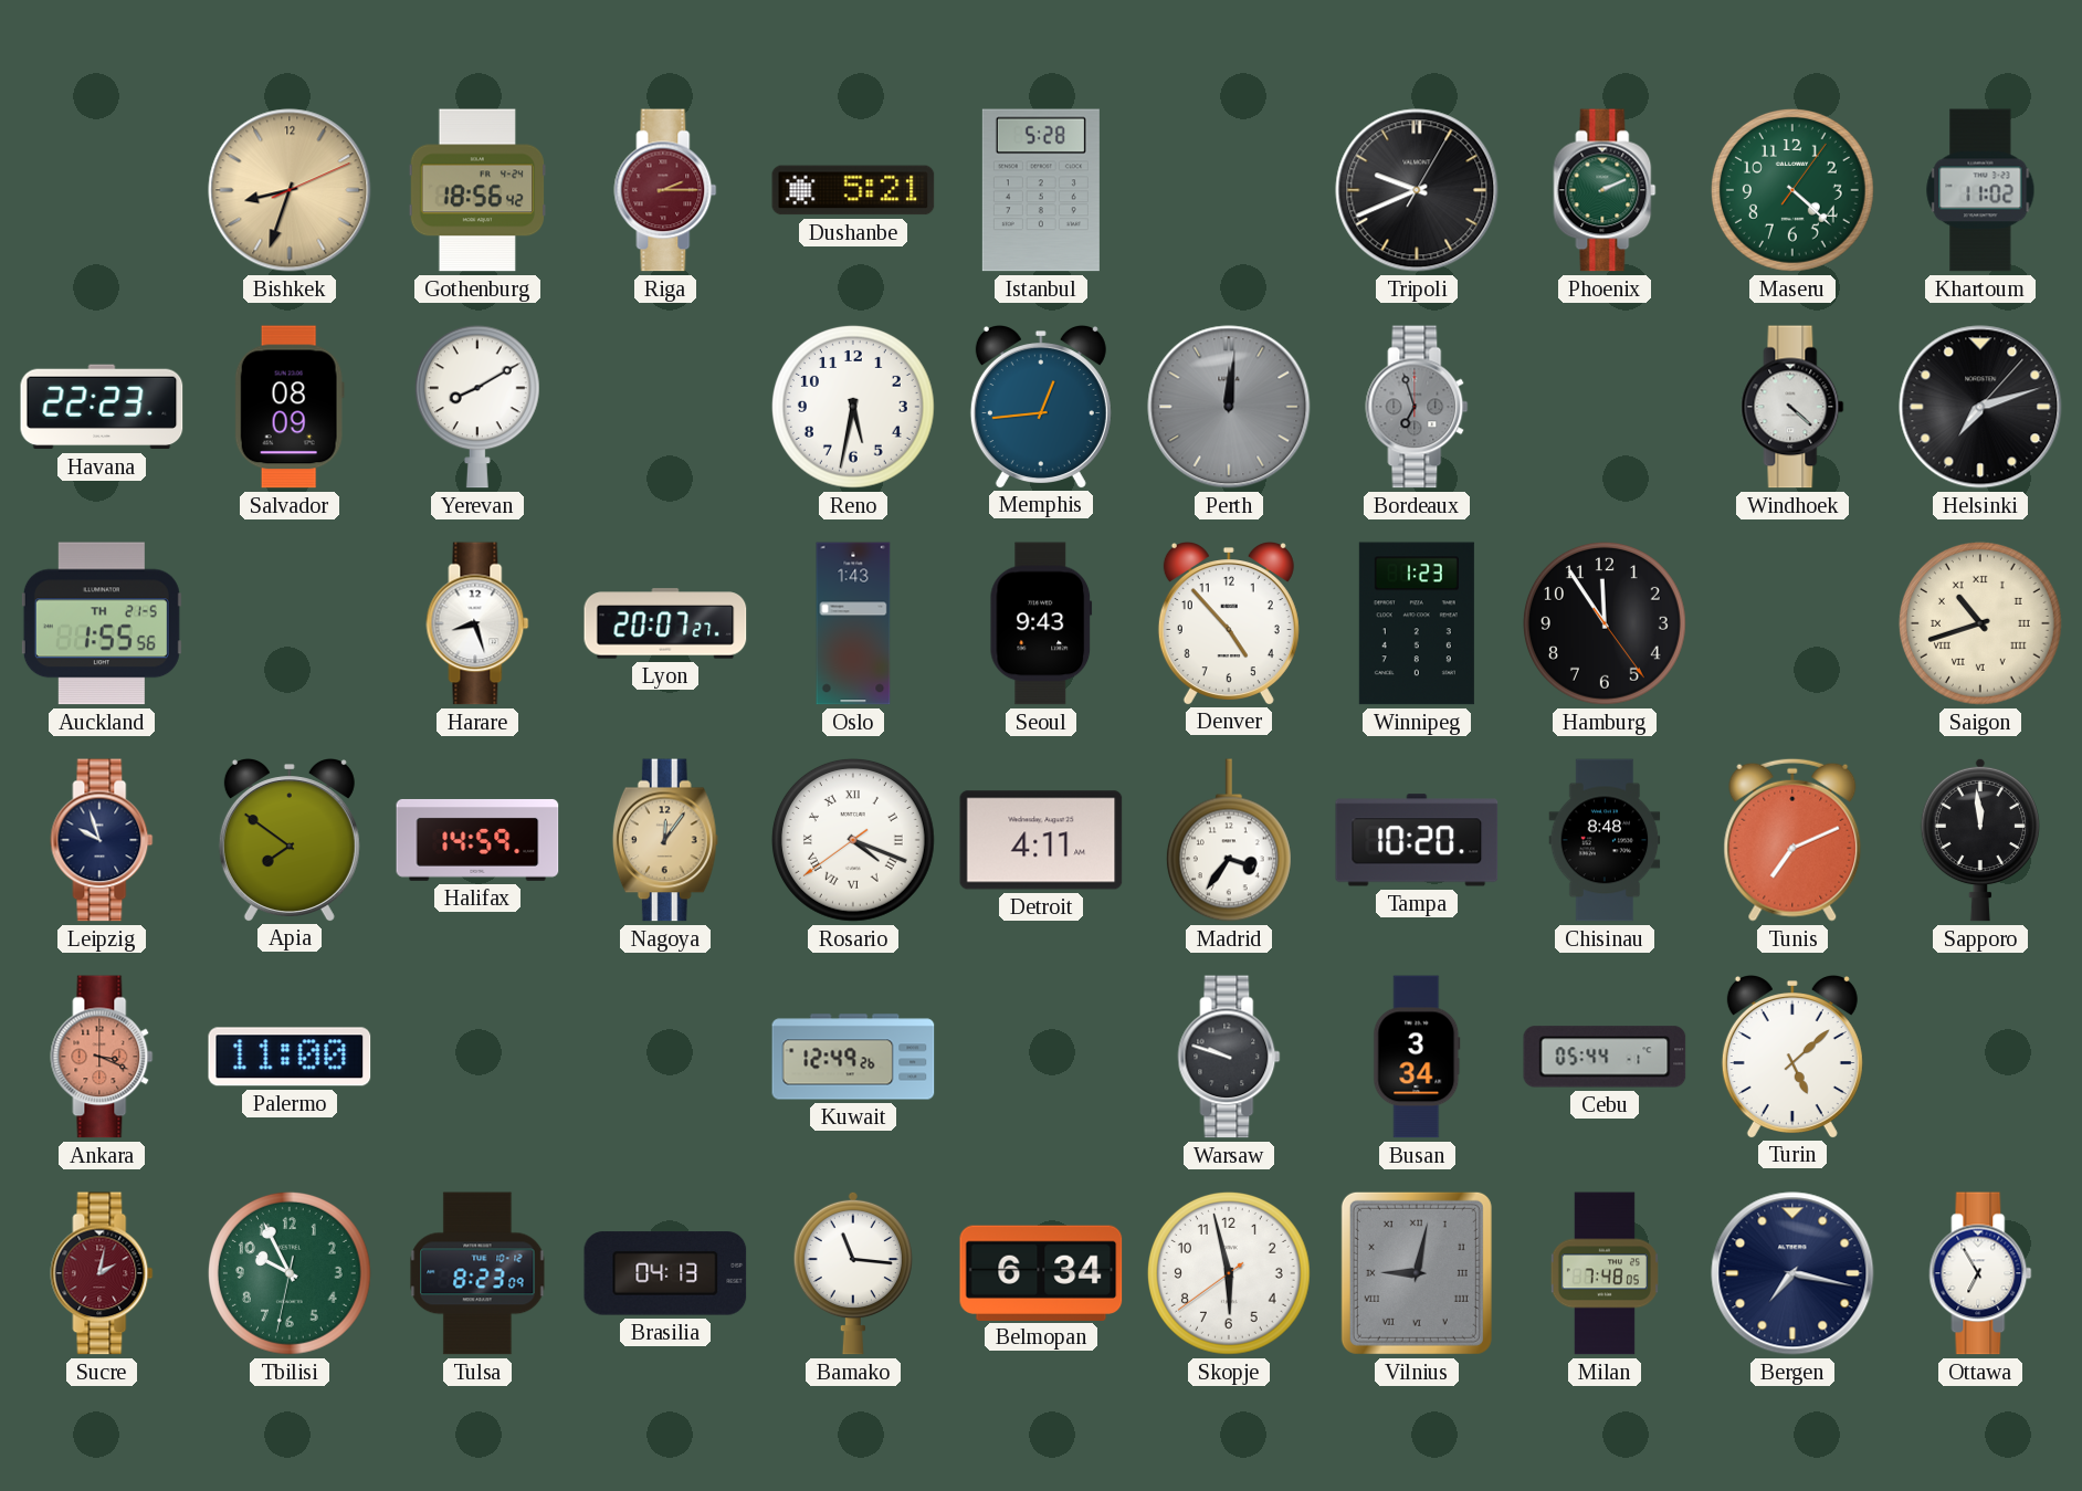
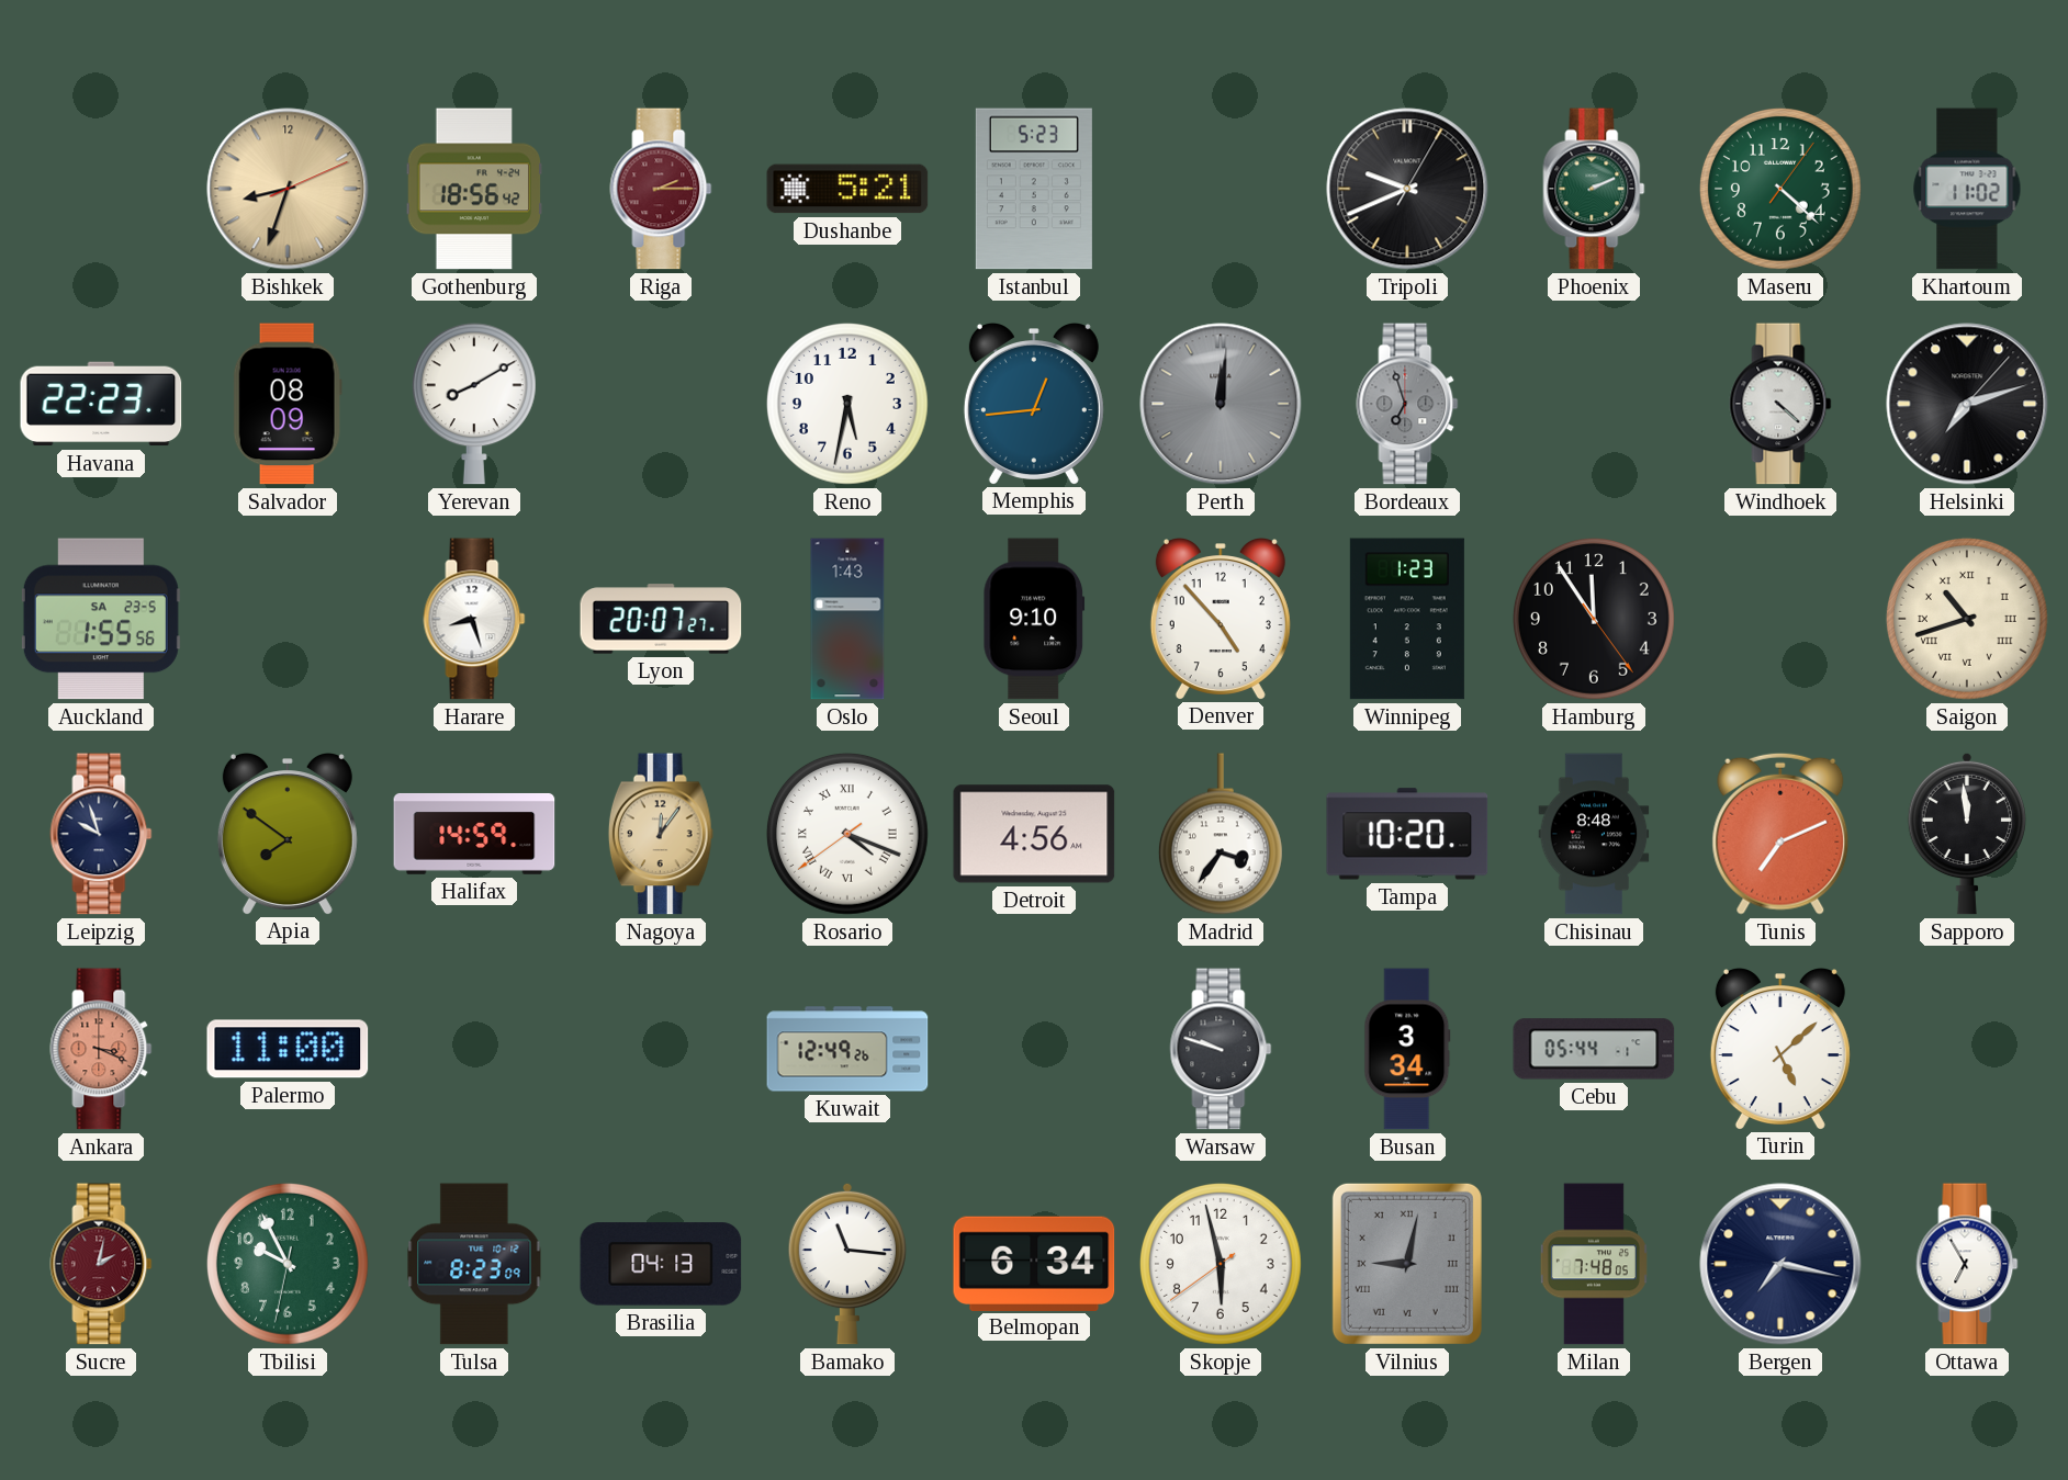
Istanbul: 5:28 -> 5:23 (1034, 189)
Auckland date: TH 21-5 -> SA 23-5 (101, 619)
Seoul: 9:43 -> 9:10 (1034, 619)
Detroit: 4:11 -> 4:56 (1034, 834)
